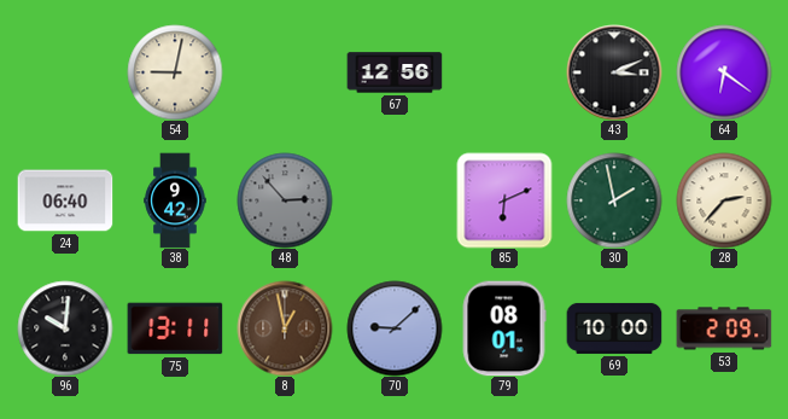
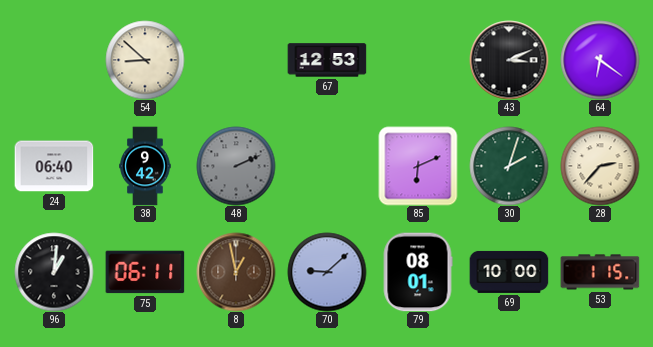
54: 9:02 -> 8:52 (145, 60)
67: 12:56 -> 12:53 (327, 60)
48: 2:53 -> 2:11 (236, 166)
30: 1:58 -> 2:03 (509, 166)
96: 10:01 -> 1:01 (54, 272)
75: 13:11 -> 06:11 (145, 272)
53: 2:09 -> 1:15 (600, 272)
